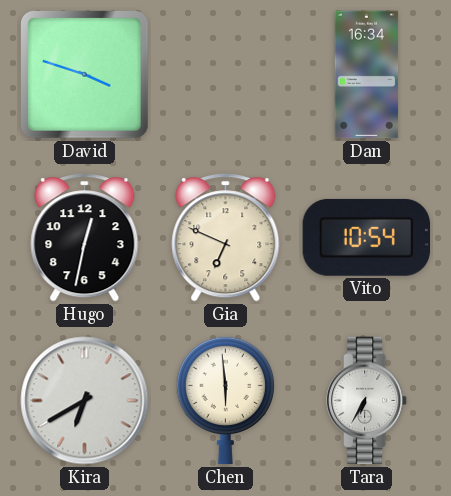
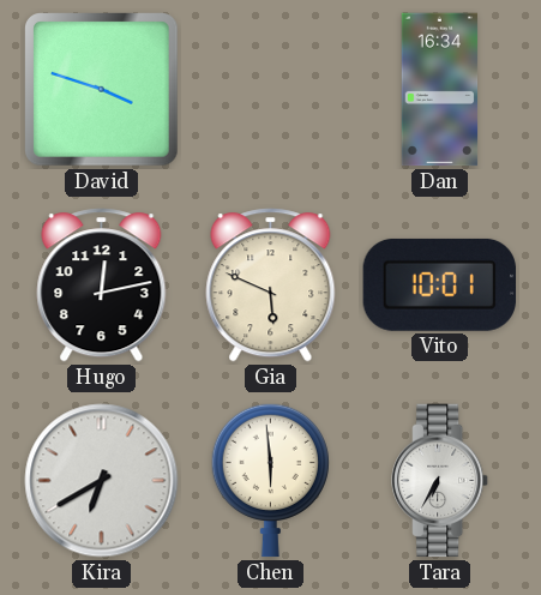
Hugo: 12:32 -> 12:13 (102, 286)
Gia: 6:49 -> 5:49 (271, 286)
Vito: 10:54 -> 10:01 (440, 284)
